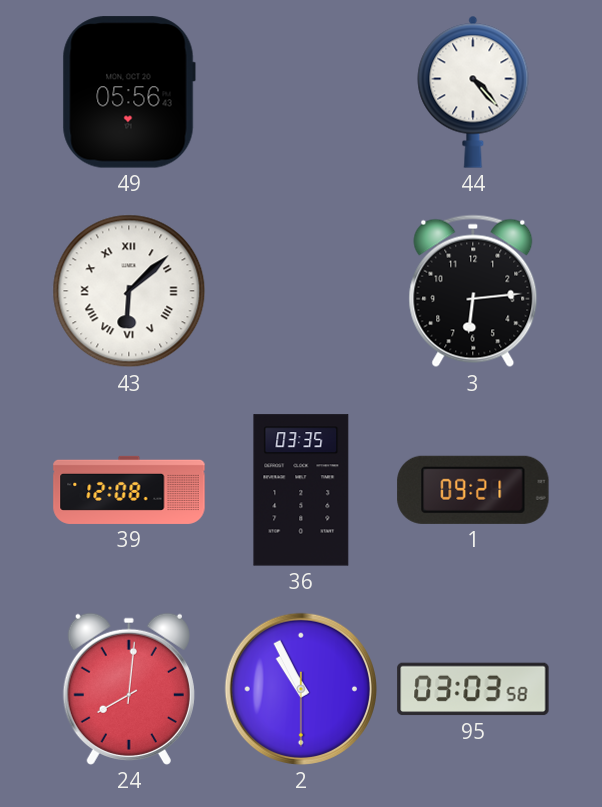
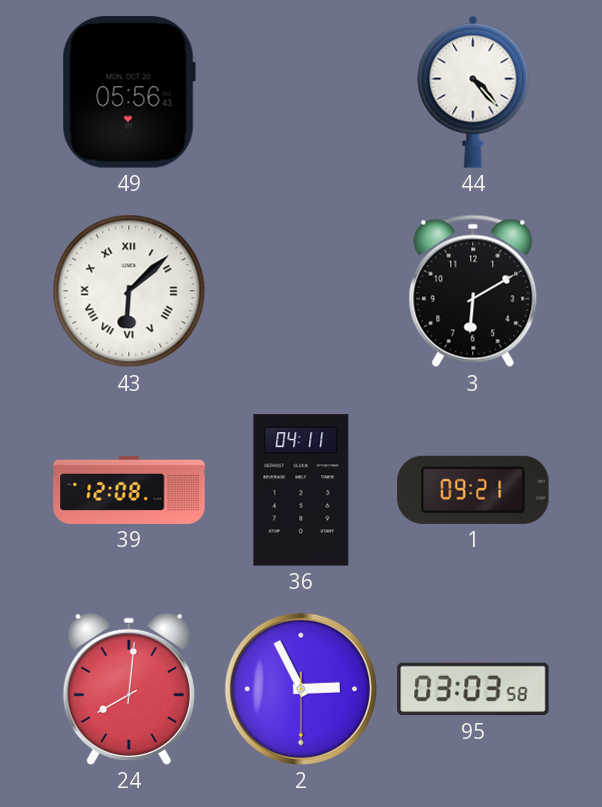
3: 6:14 -> 6:10 (473, 291)
36: 03:35 -> 04:11 (301, 490)
2: 10:55 -> 2:55 (301, 689)
